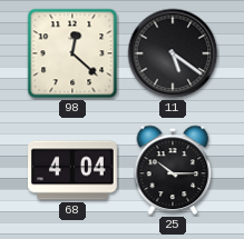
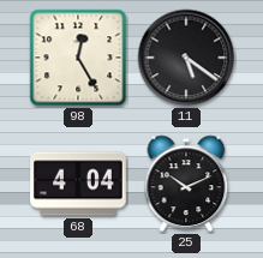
98: 12:22 -> 12:25 (78, 58)
25: 10:15 -> 10:11 (186, 184)
